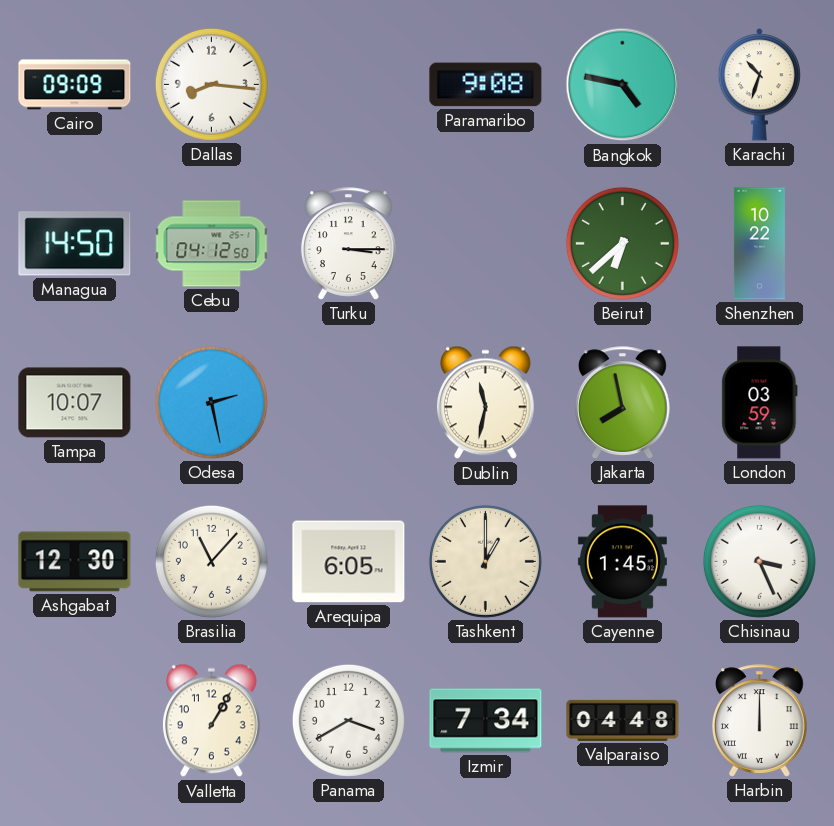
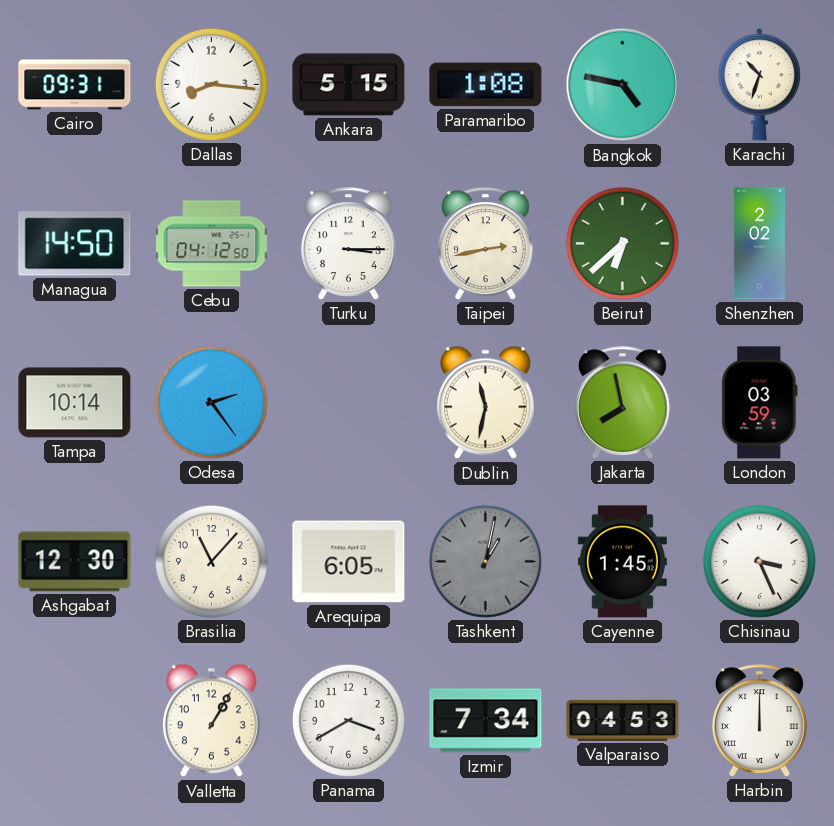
Cairo: 09:09 -> 09:31 (75, 85)
Ankara: none -> 5:15 (349, 85)
Paramaribo: 9:08 -> 1:08 (486, 85)
Taipei: none -> 2:43 (485, 244)
Shenzhen: 10:22 -> 2:02 (759, 244)
Tampa: 10:07 -> 10:14 (75, 403)
Odesa: 2:28 -> 2:24 (211, 402)
Tashkent: 1:00 -> 1:02 (485, 561)
Tashkent dial: cream -> grey (485, 561)
Valparaiso: 04:48 -> 04:53 (623, 720)
